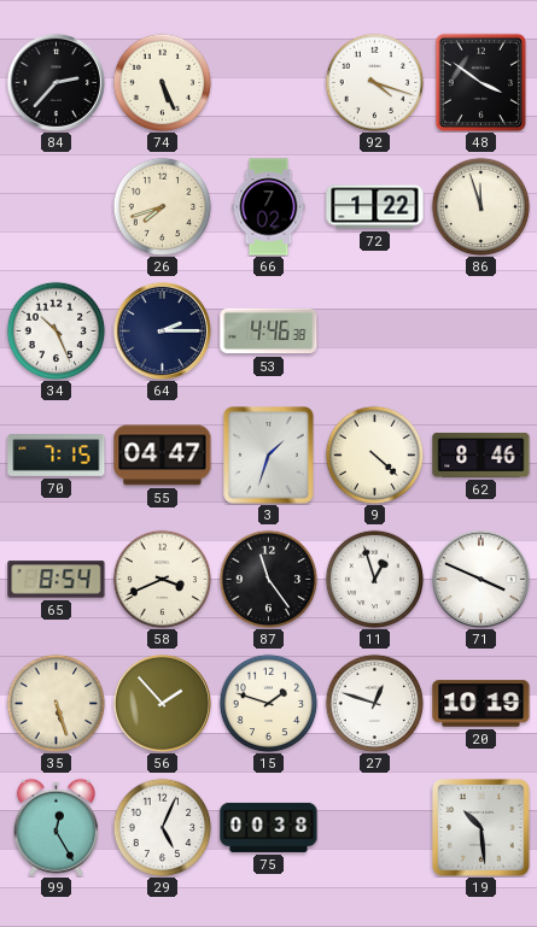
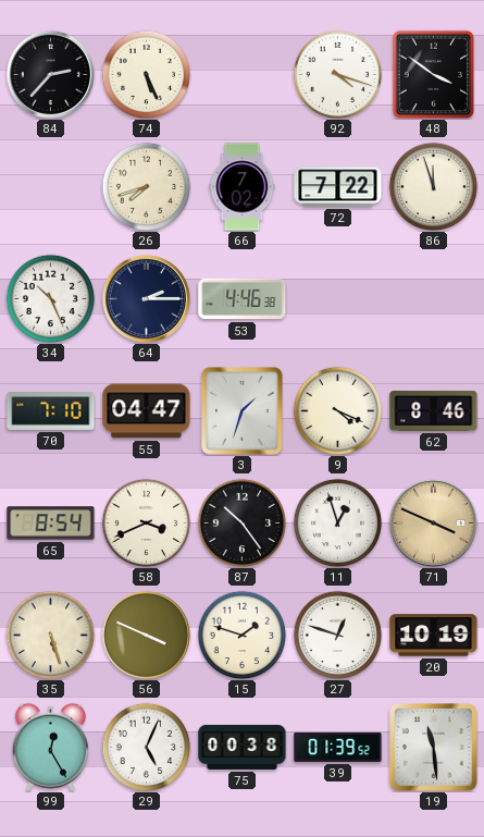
72: 1:22 -> 7:22 (338, 187)
70: 7:15 -> 7:10 (51, 411)
9: 4:22 -> 4:19 (337, 410)
87: 11:24 -> 10:24 (241, 522)
71 dial: white -> champagne (433, 522)
56: 1:53 -> 3:49 (146, 635)
39: none -> 01:39 (338, 747)
19: 10:29 -> 11:29 (434, 748)
